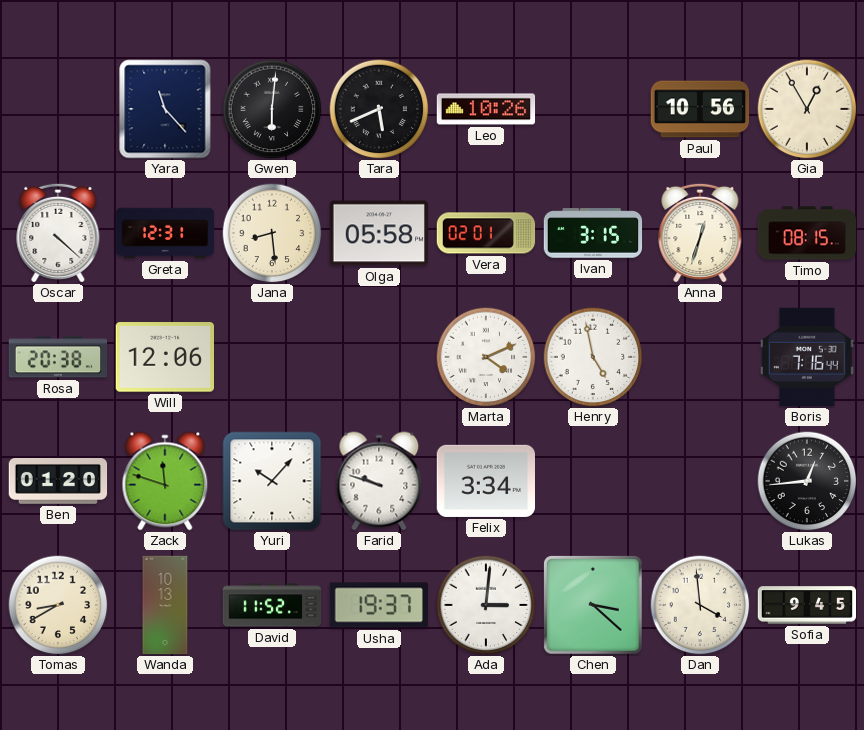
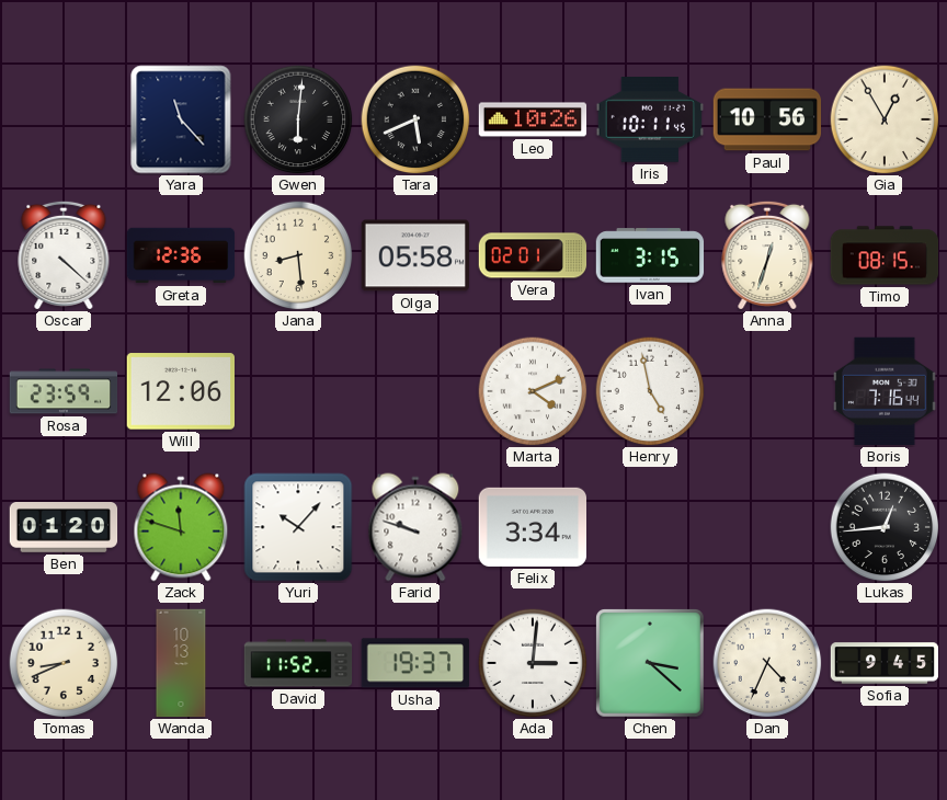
Iris: none -> 10:11 (649, 119)
Greta: 12:31 -> 12:36 (181, 255)
Rosa: 20:38 -> 23:59 (64, 391)
Tomas: 8:40 -> 8:41 (64, 663)
Dan: 3:59 -> 4:34 (767, 663)
